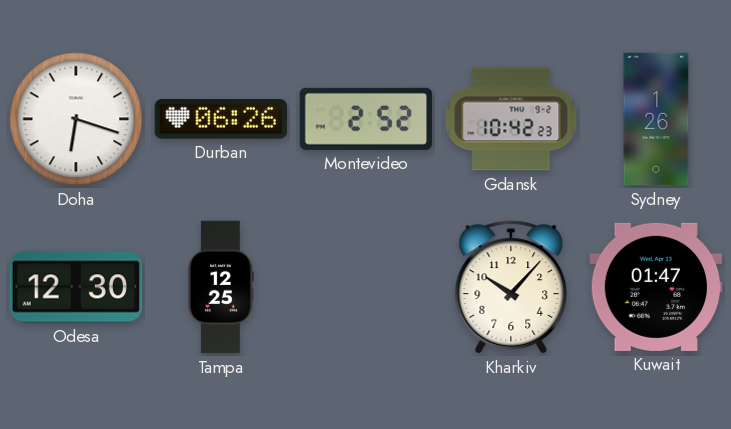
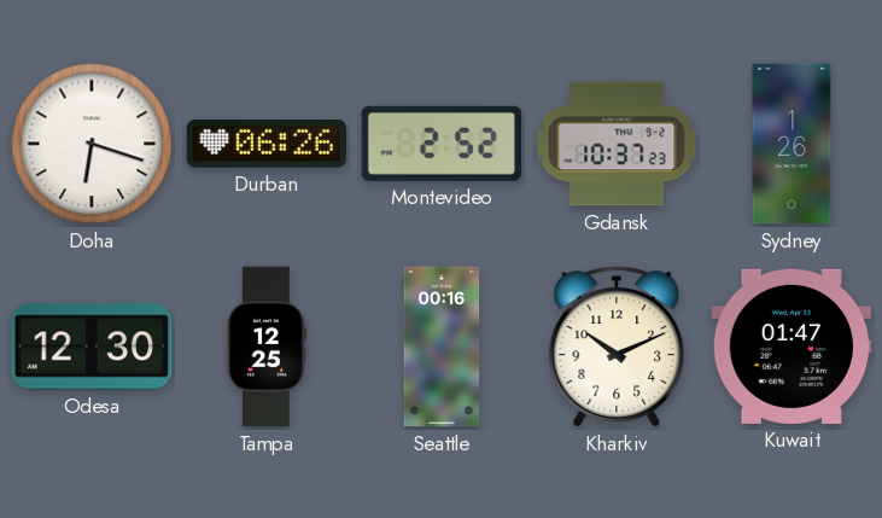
Gdansk: 10:42 -> 10:37 (617, 144)
Seattle: none -> 00:16 (442, 347)
Kharkiv: 10:07 -> 10:11 (617, 347)
